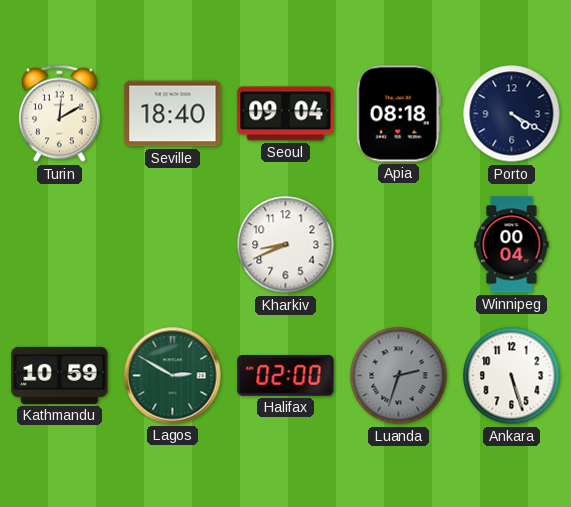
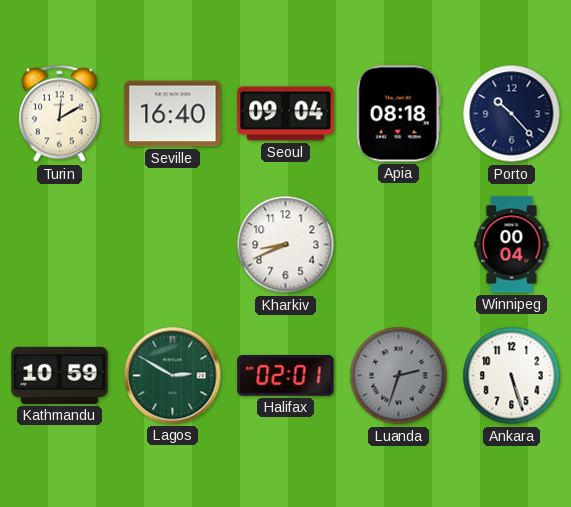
Seville: 18:40 -> 16:40 (173, 114)
Porto: 4:20 -> 10:23 (512, 114)
Halifax: 02:00 -> 02:01 (286, 376)
